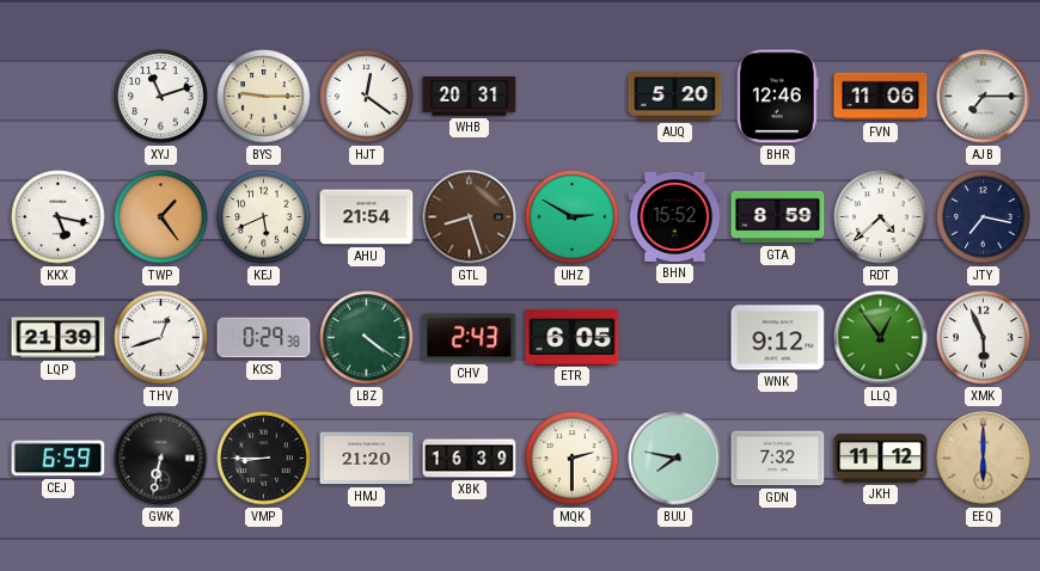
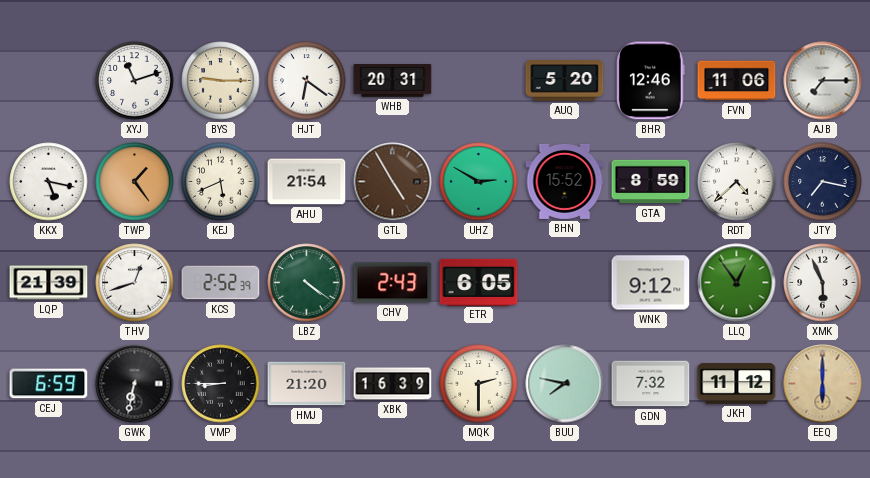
HJT: 12:21 -> 6:21 (307, 81)
GTL: 8:27 -> 4:55 (393, 182)
KCS: 0:29 -> 2:52 (221, 283)
